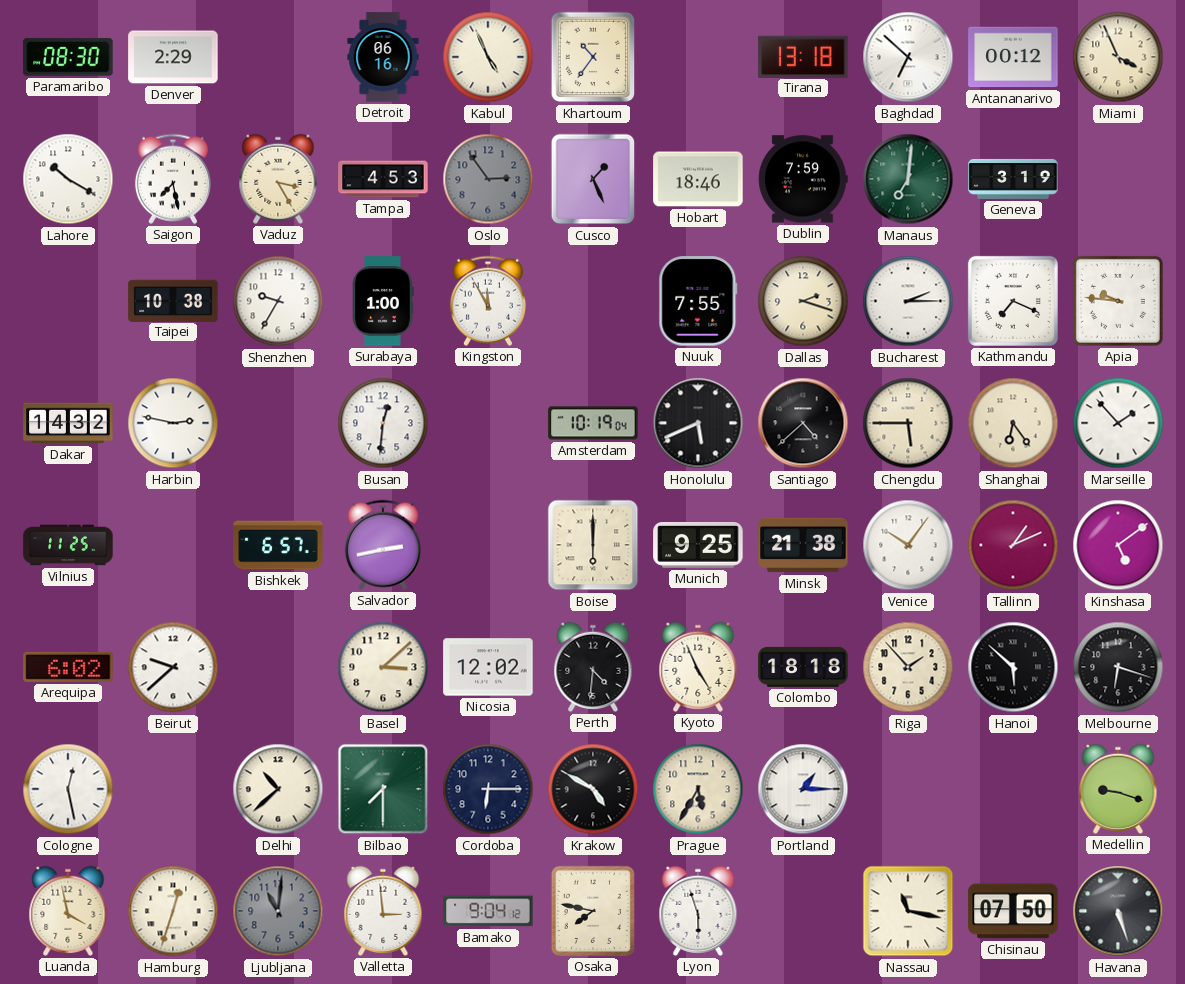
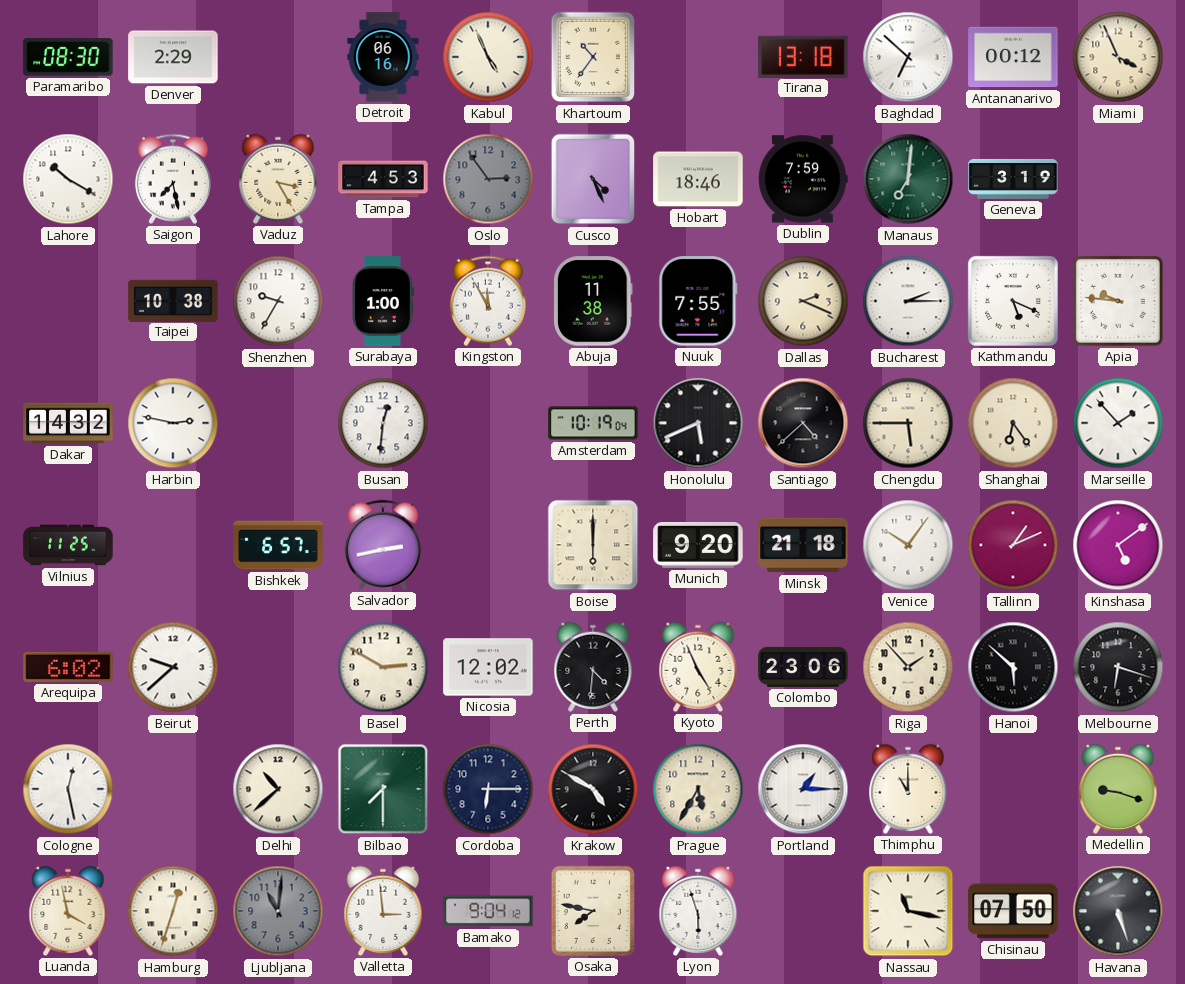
Cusco: 1:26 -> 4:26 (593, 179)
Abuja: none -> 11:38 (594, 301)
Dallas: 2:18 -> 2:19 (803, 301)
Kathmandu: 7:19 -> 5:19 (1013, 301)
Munich: 9:25 -> 9:20 (698, 546)
Minsk: 21:38 -> 21:18 (803, 545)
Basel: 3:08 -> 2:50 (383, 667)
Colombo: 18:18 -> 23:06 (803, 667)
Thimphu: none -> 11:00 (908, 789)
